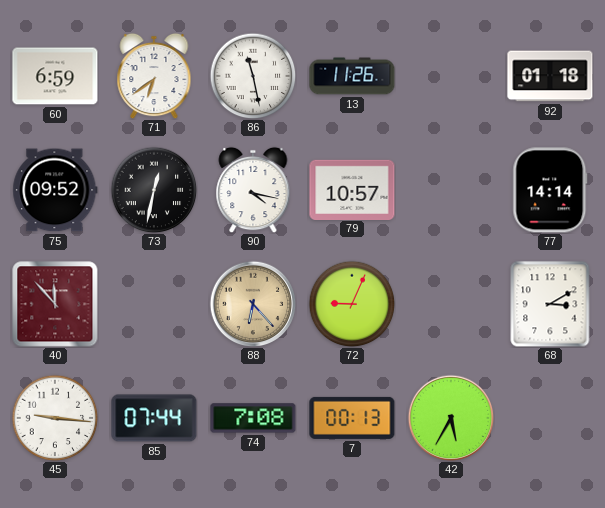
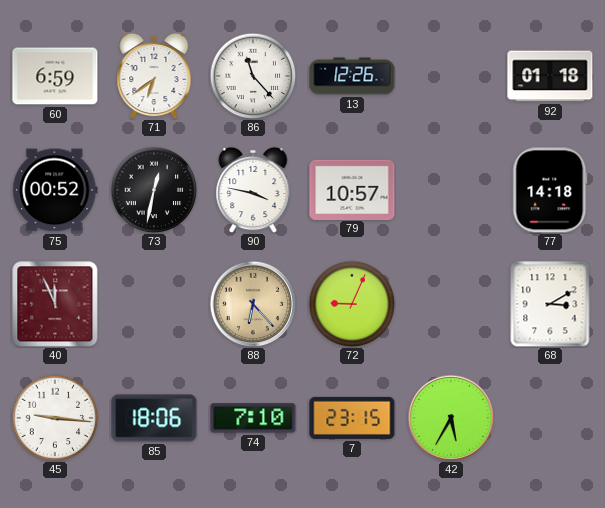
86: 11:28 -> 11:23 (253, 76)
13: 11:26 -> 12:26 (352, 76)
75: 09:52 -> 00:52 (55, 190)
90: 4:17 -> 3:47 (253, 190)
77: 14:14 -> 14:18 (550, 190)
40: 11:53 -> 11:56 (55, 304)
85: 07:44 -> 18:06 (154, 418)
74: 7:08 -> 7:10 (253, 418)
7: 00:13 -> 23:15 (352, 418)
